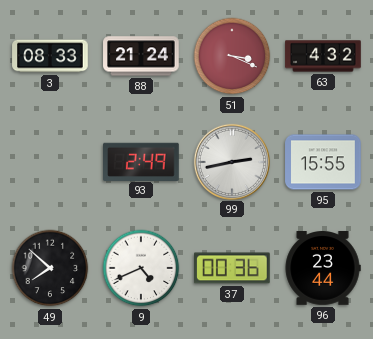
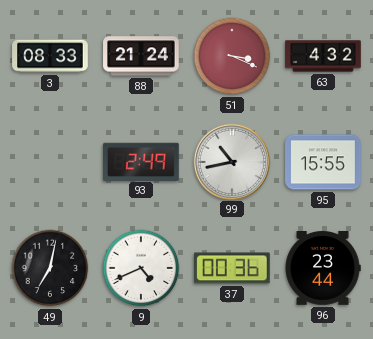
99: 2:43 -> 10:43 (231, 161)
49: 7:52 -> 7:02 (50, 268)
